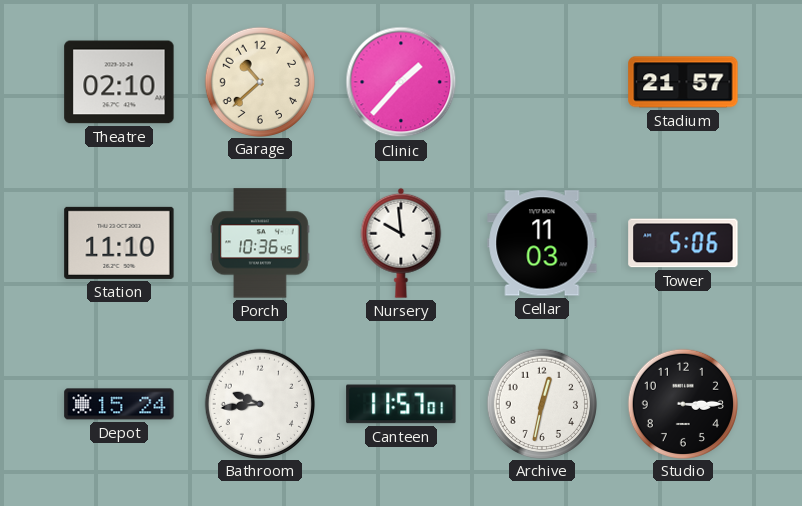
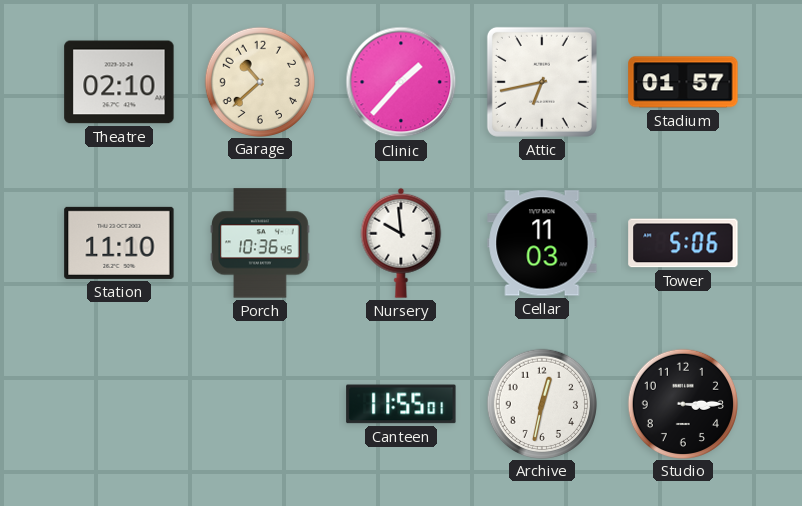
Attic: none -> 6:43 (542, 82)
Stadium: 21:57 -> 01:57 (683, 82)
Depot: 15:24 -> none (119, 404)
Bathroom: 9:44 -> none (259, 403)
Canteen: 11:57 -> 11:55 (401, 404)
